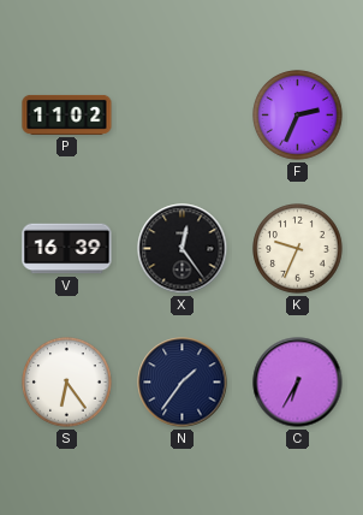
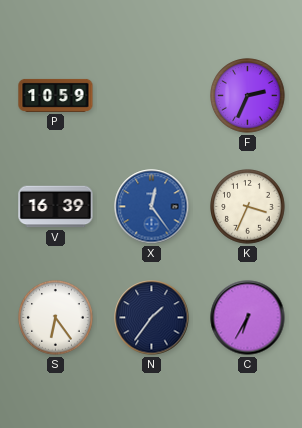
P: 11:02 -> 10:59 (56, 95)
X dial: black -> blue (152, 207)
K: 9:34 -> 3:34 (248, 207)
